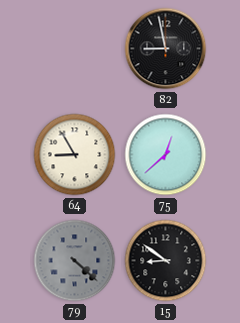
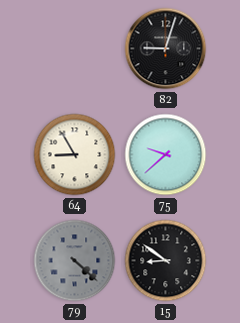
82: 8:58 -> 9:03 (166, 49)
75: 12:38 -> 9:38 (166, 155)
